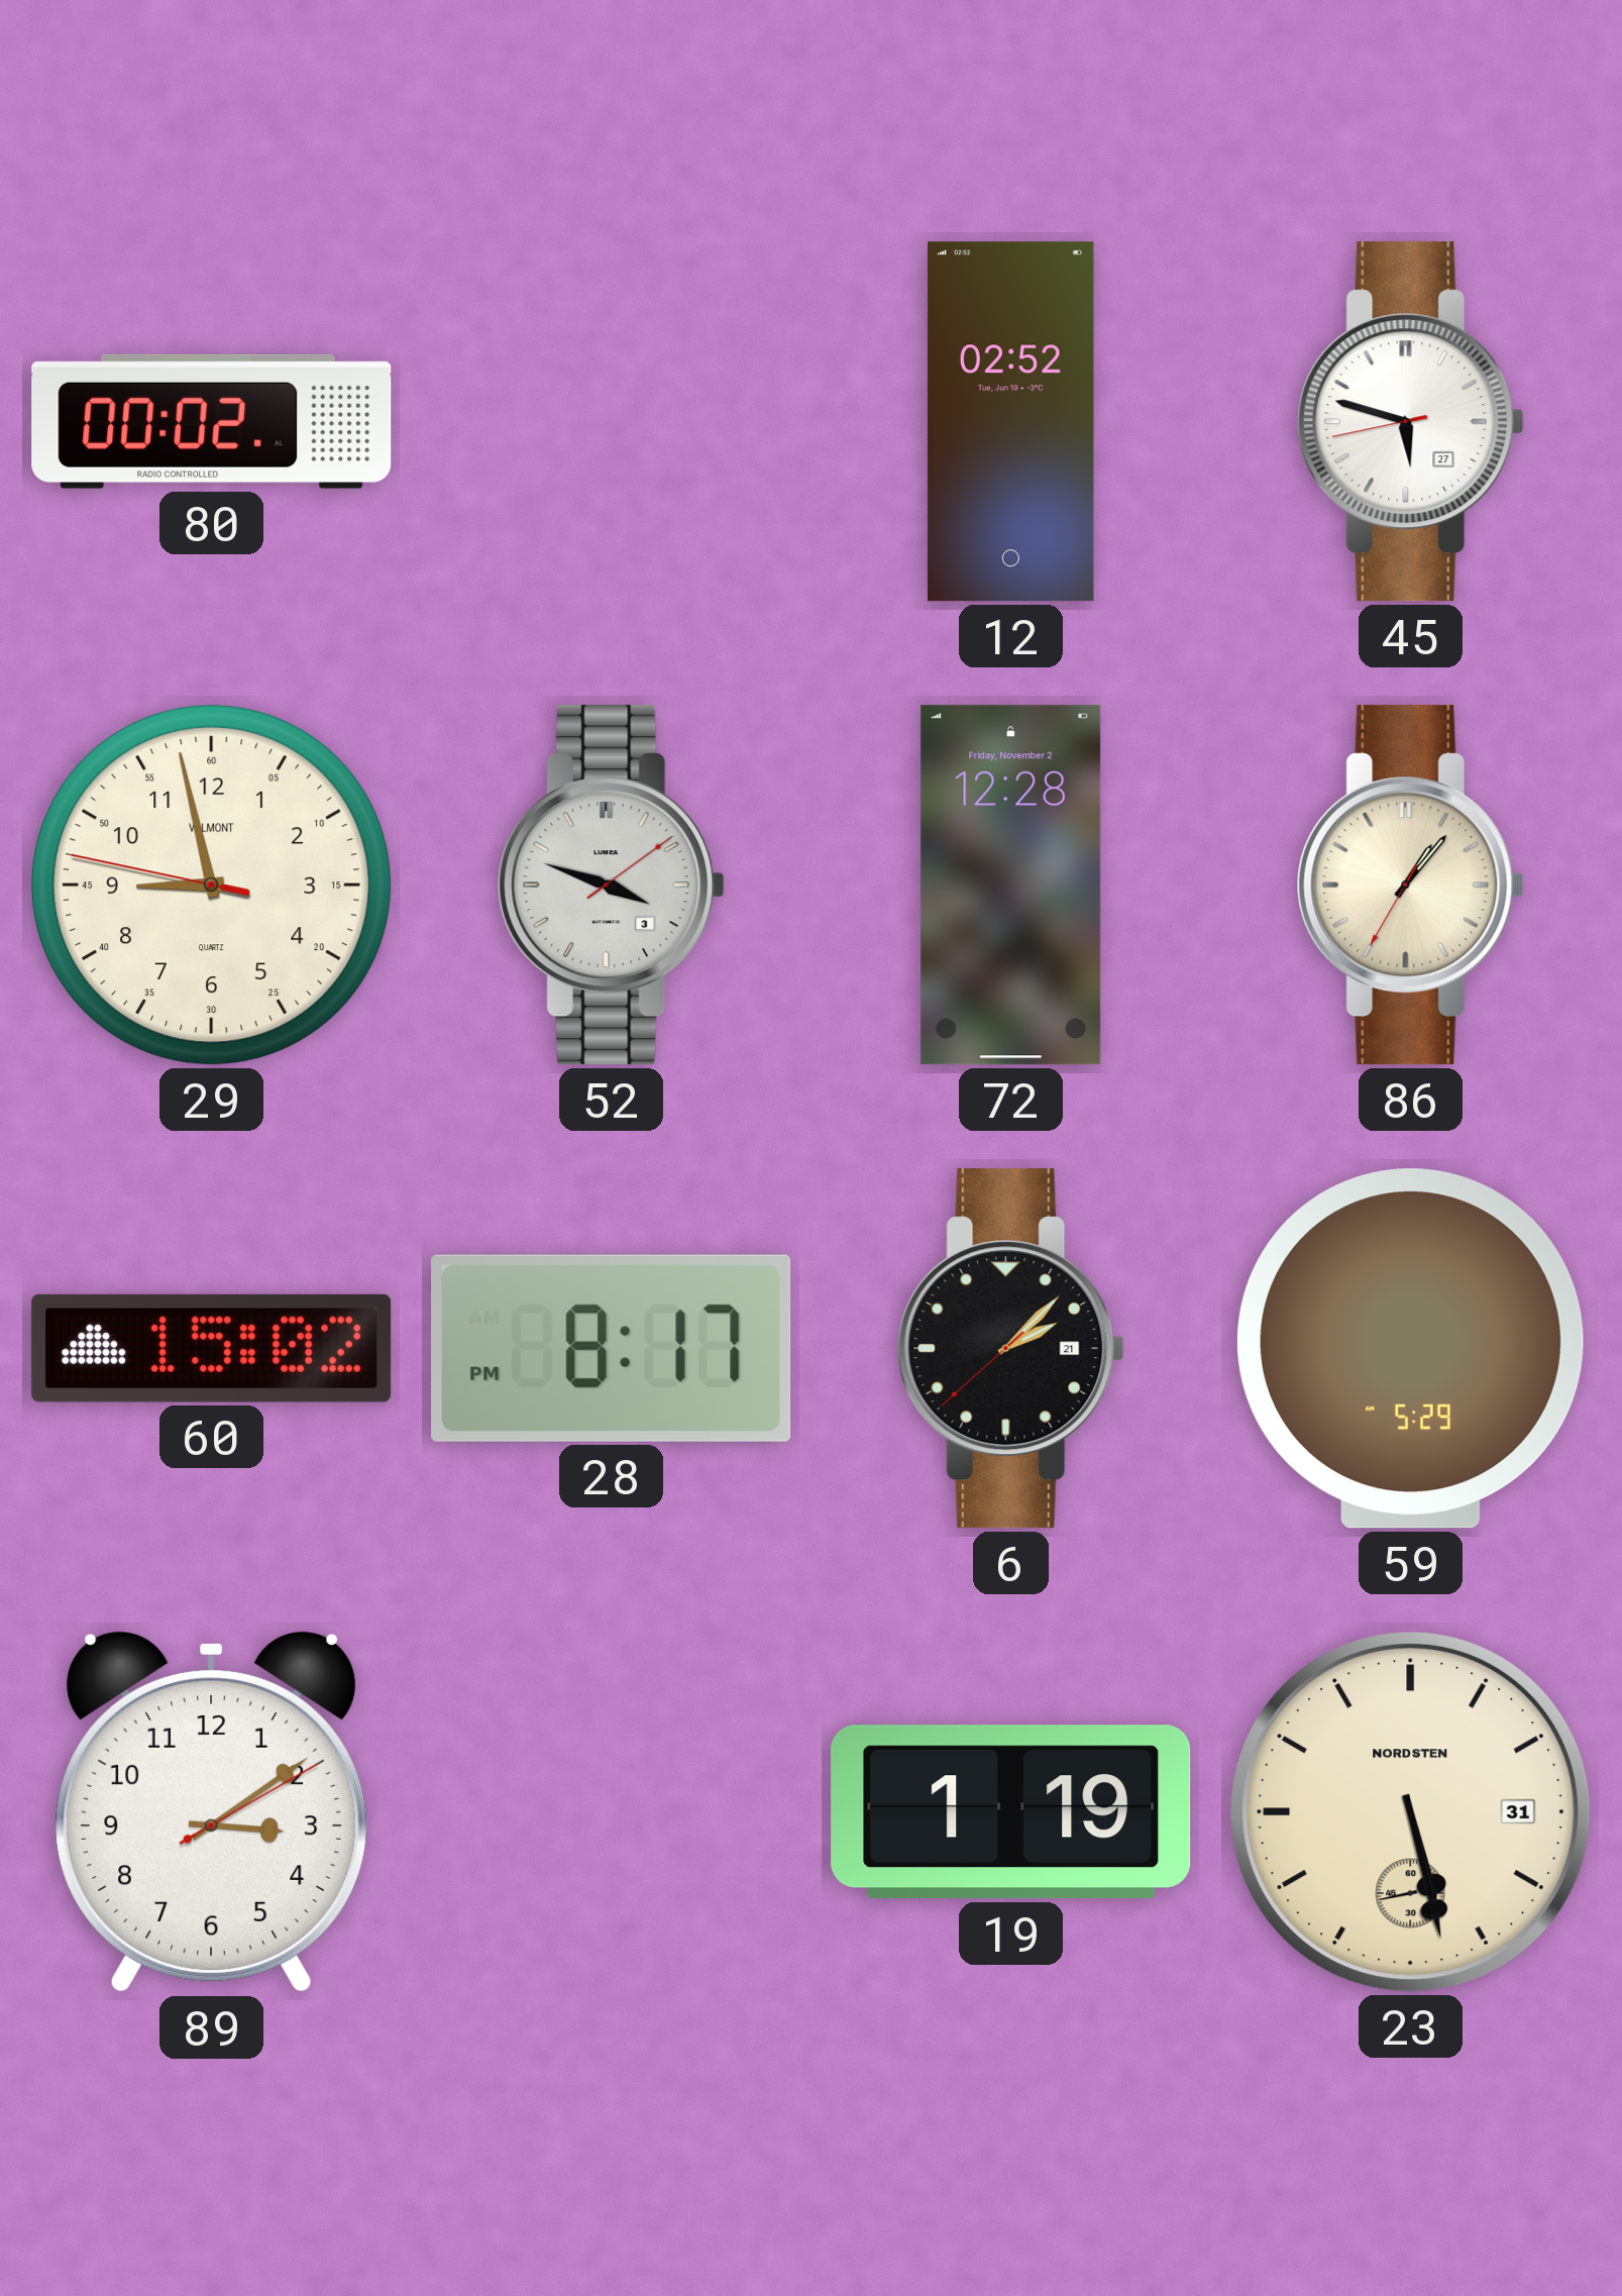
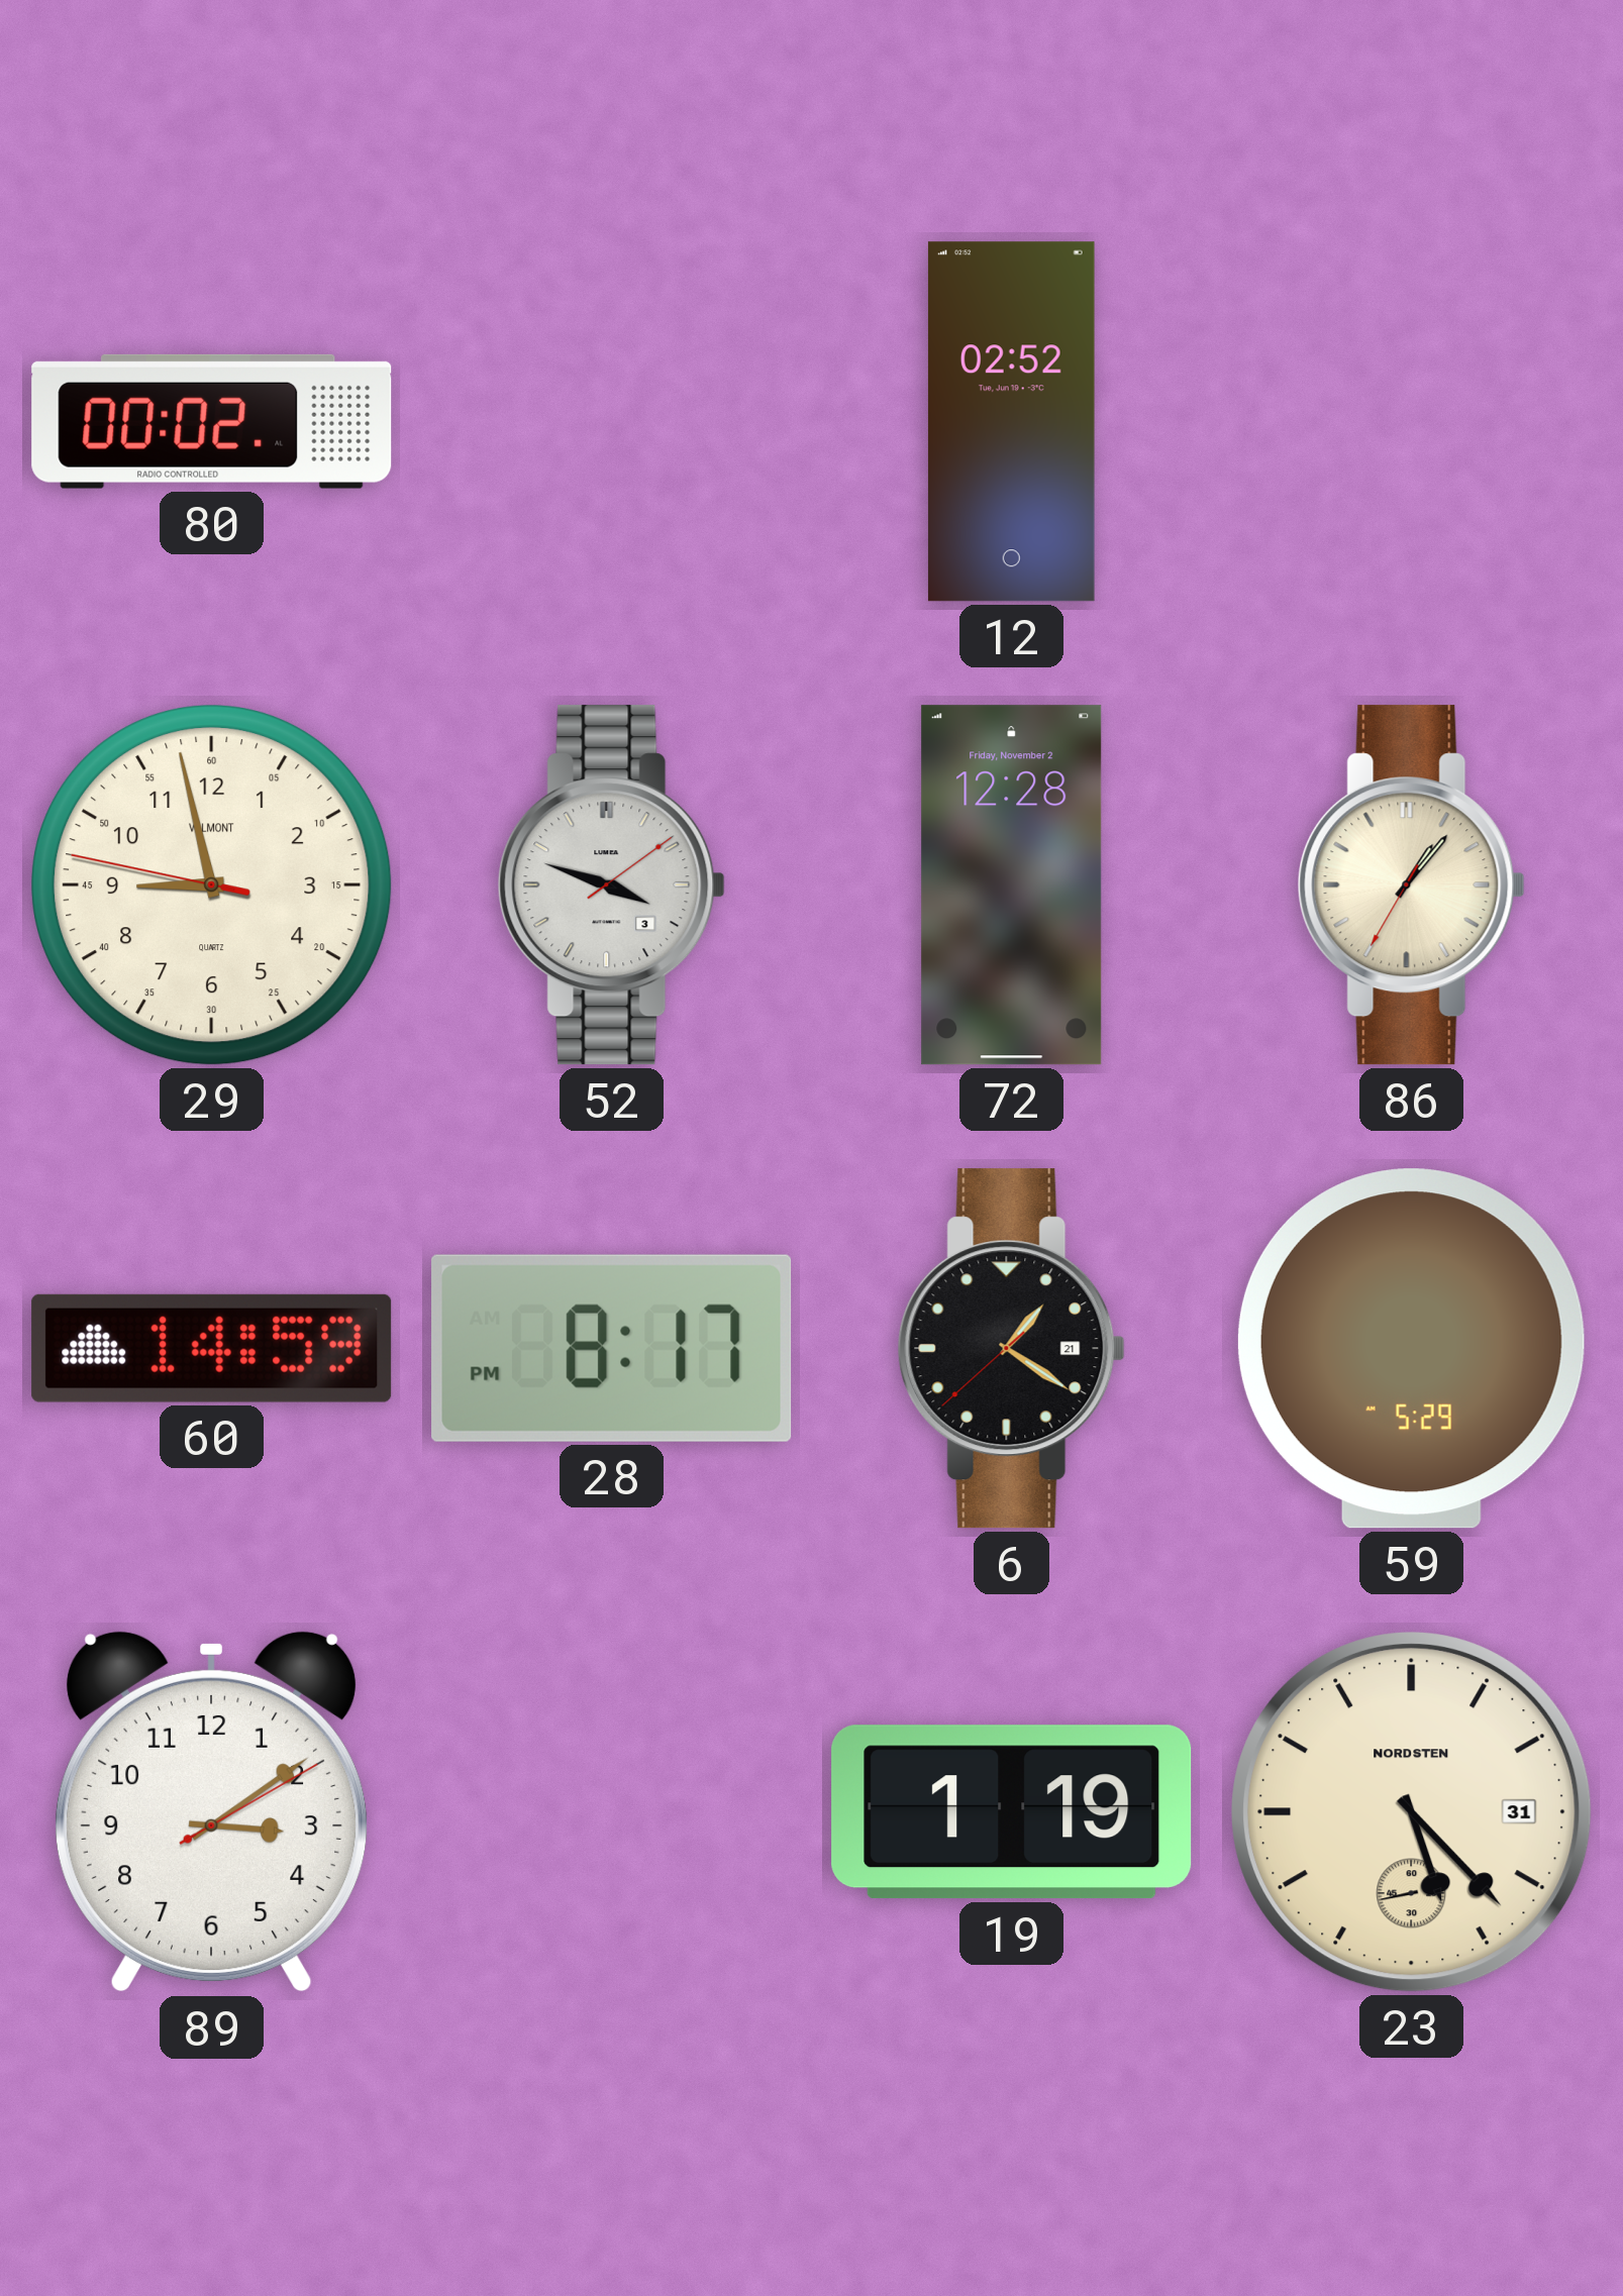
45: 5:47 -> none (1410, 422)
60: 15:02 -> 14:59 (212, 1348)
6: 2:07 -> 1:20 (1011, 1349)
23: 5:27 -> 5:22 (1412, 1812)
